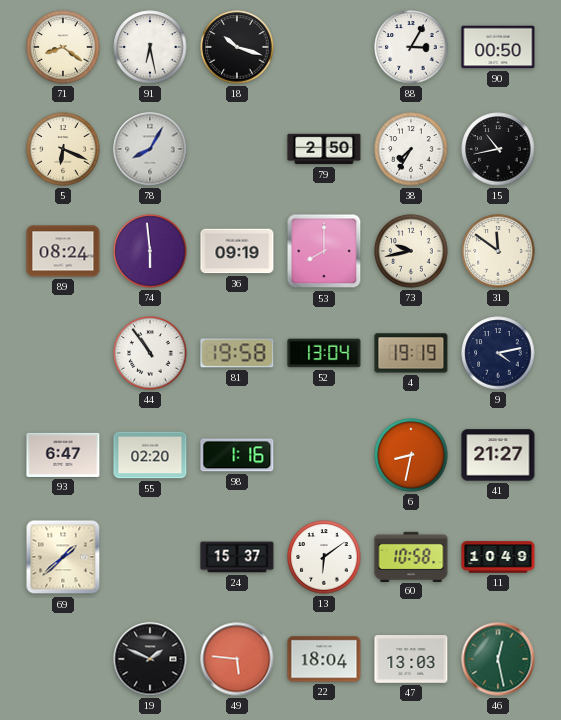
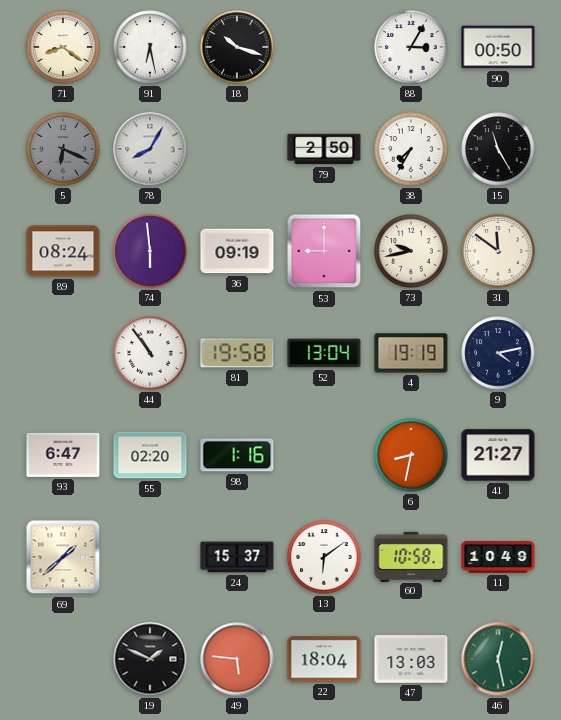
5 dial: cream -> grey (63, 149)
15: 10:43 -> 11:25 (498, 149)
53: 8:00 -> 9:00 (324, 251)
